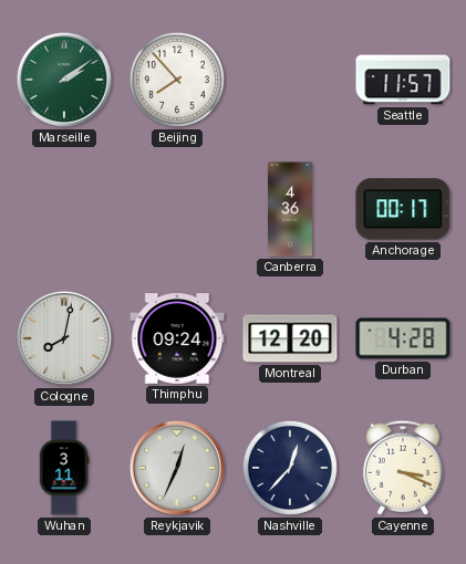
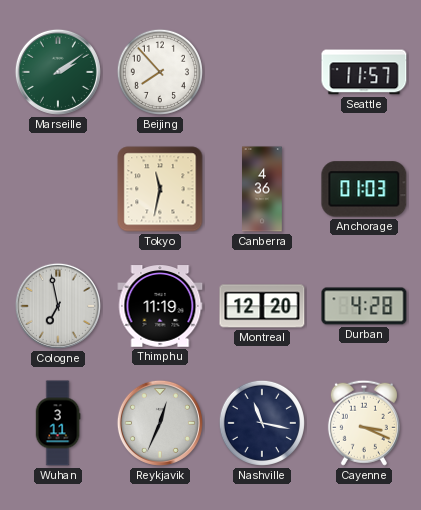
Tokyo: none -> 11:32 (160, 189)
Anchorage: 00:17 -> 01:03 (364, 189)
Cologne: 8:02 -> 6:58 (58, 306)
Thimphu: 09:24 -> 11:19 (160, 306)
Nashville: 12:37 -> 11:17 (262, 423)
